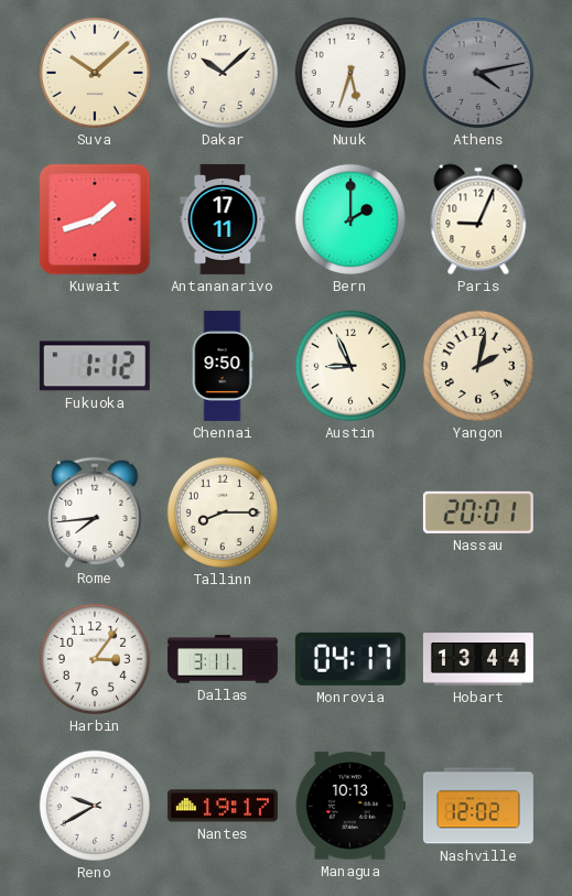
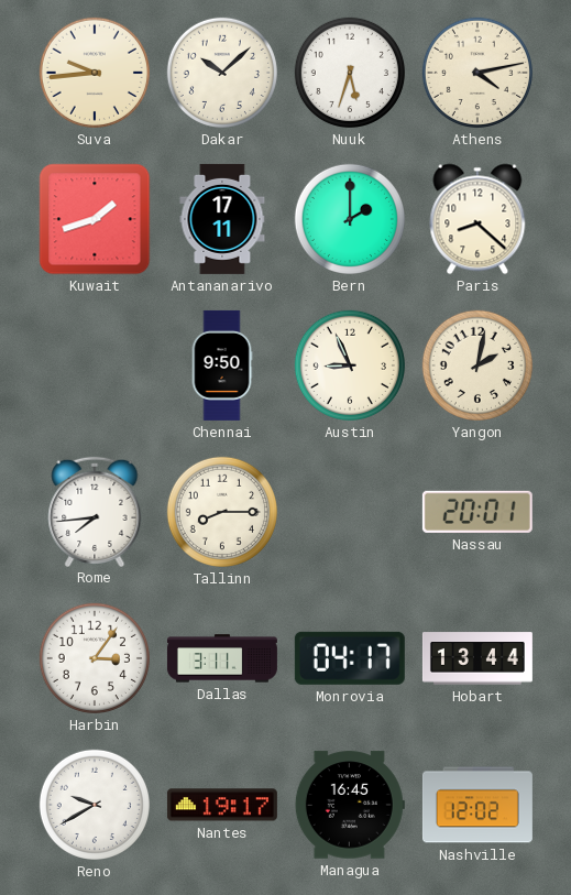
Suva: 10:08 -> 9:44 (95, 73)
Athens dial: grey -> cream (477, 73)
Paris: 9:04 -> 8:22 (477, 219)
Fukuoka: 1:12 -> none (95, 366)
Managua: 10:13 -> 16:45 (350, 805)
